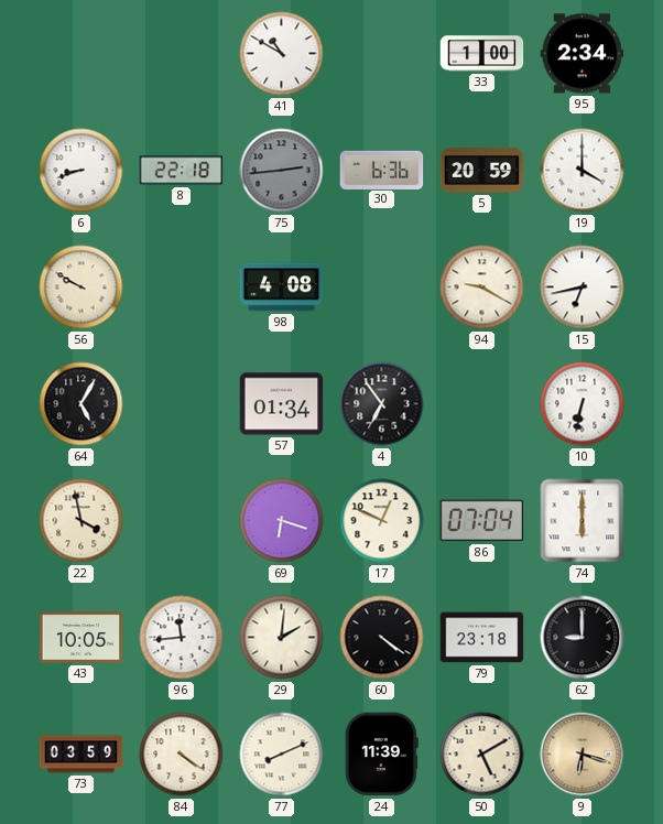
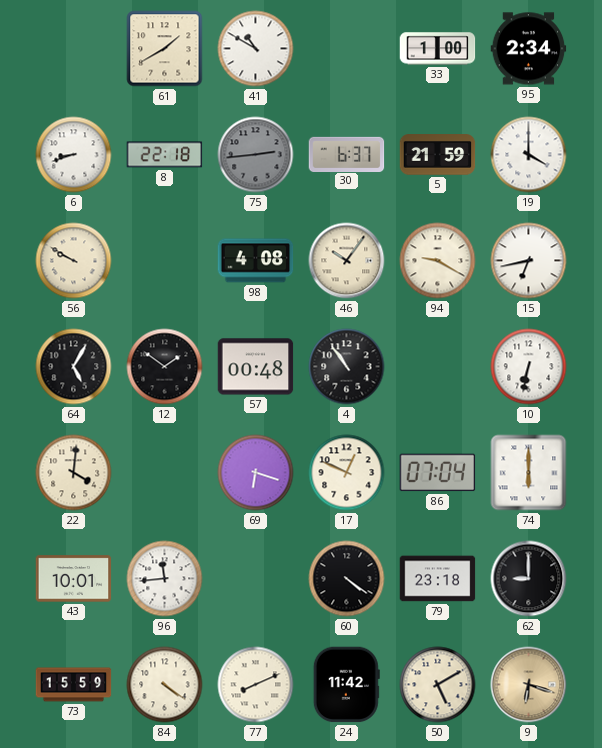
61: none -> 1:40 (165, 49)
30: 6:36 -> 6:37 (347, 154)
5: 20:59 -> 21:59 (438, 155)
46: none -> 10:06 (347, 261)
12: none -> 1:51 (165, 367)
57: 01:34 -> 00:48 (256, 367)
4: 6:54 -> 10:54 (347, 367)
22: 3:58 -> 4:01 (74, 473)
43: 10:05 -> 10:01 (74, 579)
29: 2:01 -> none (282, 638)
73: 03:59 -> 15:59 (74, 685)
24: 11:39 -> 11:42 (346, 685)
